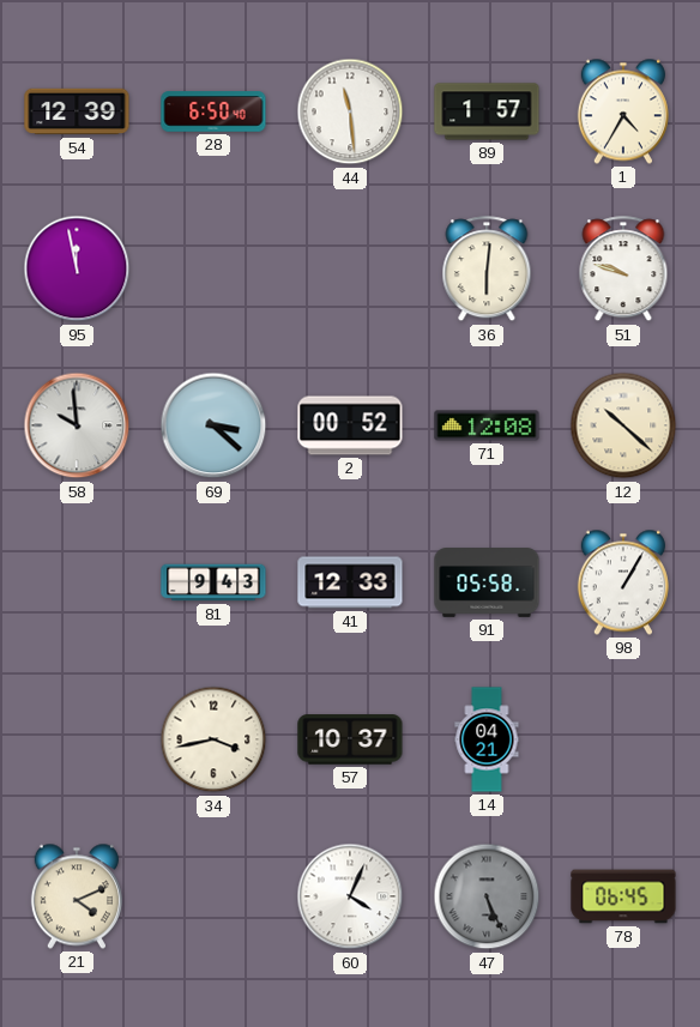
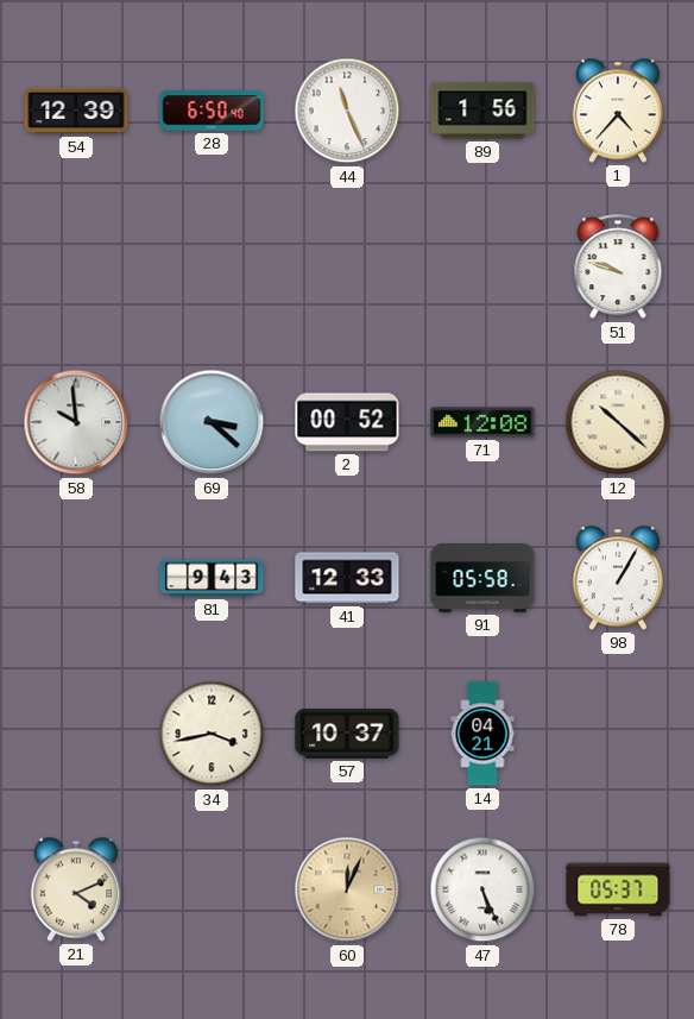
44: 11:29 -> 11:26 (347, 111)
89: 1:57 -> 1:56 (482, 111)
1: 4:35 -> 4:37 (618, 111)
95: 11:58 -> none (77, 268)
36: 6:01 -> none (487, 270)
60: 4:04 -> 12:04 (347, 889)
60 dial: white -> champagne (347, 889)
47 dial: grey -> white (482, 889)
78: 06:45 -> 05:37 (618, 889)
